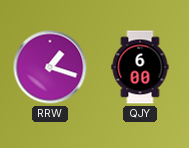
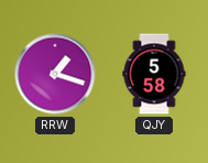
QJY: 6:00 -> 5:58 (154, 74)
